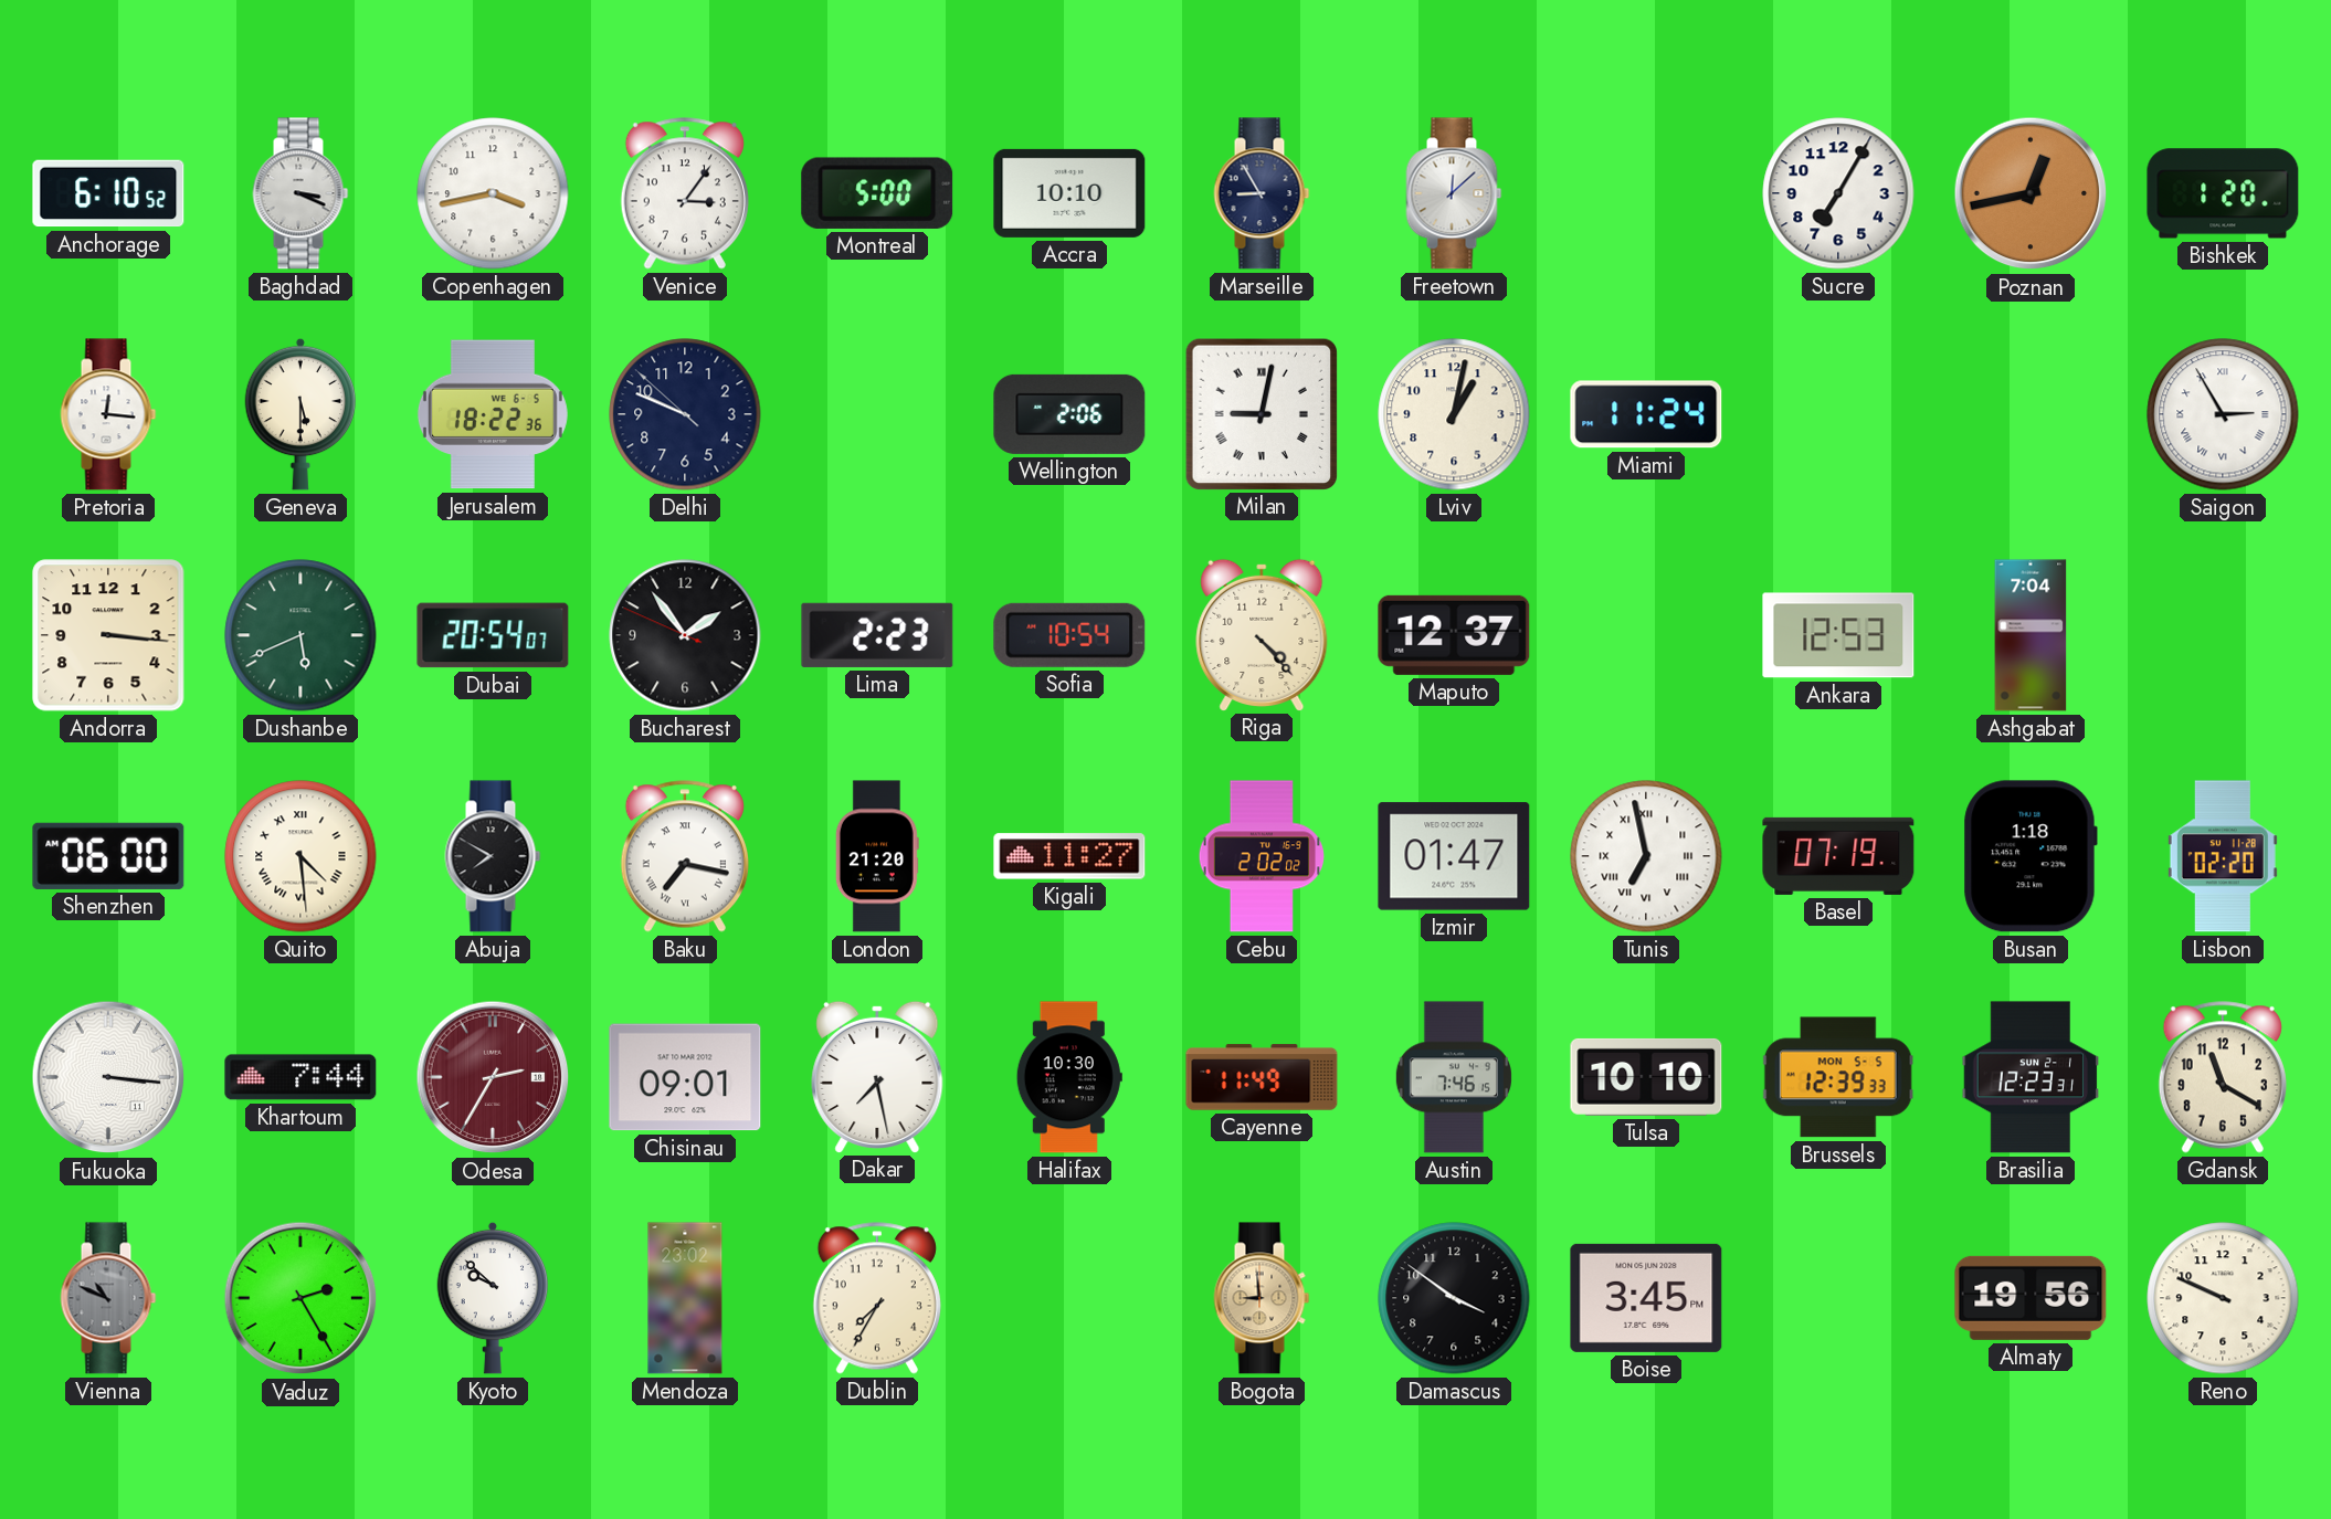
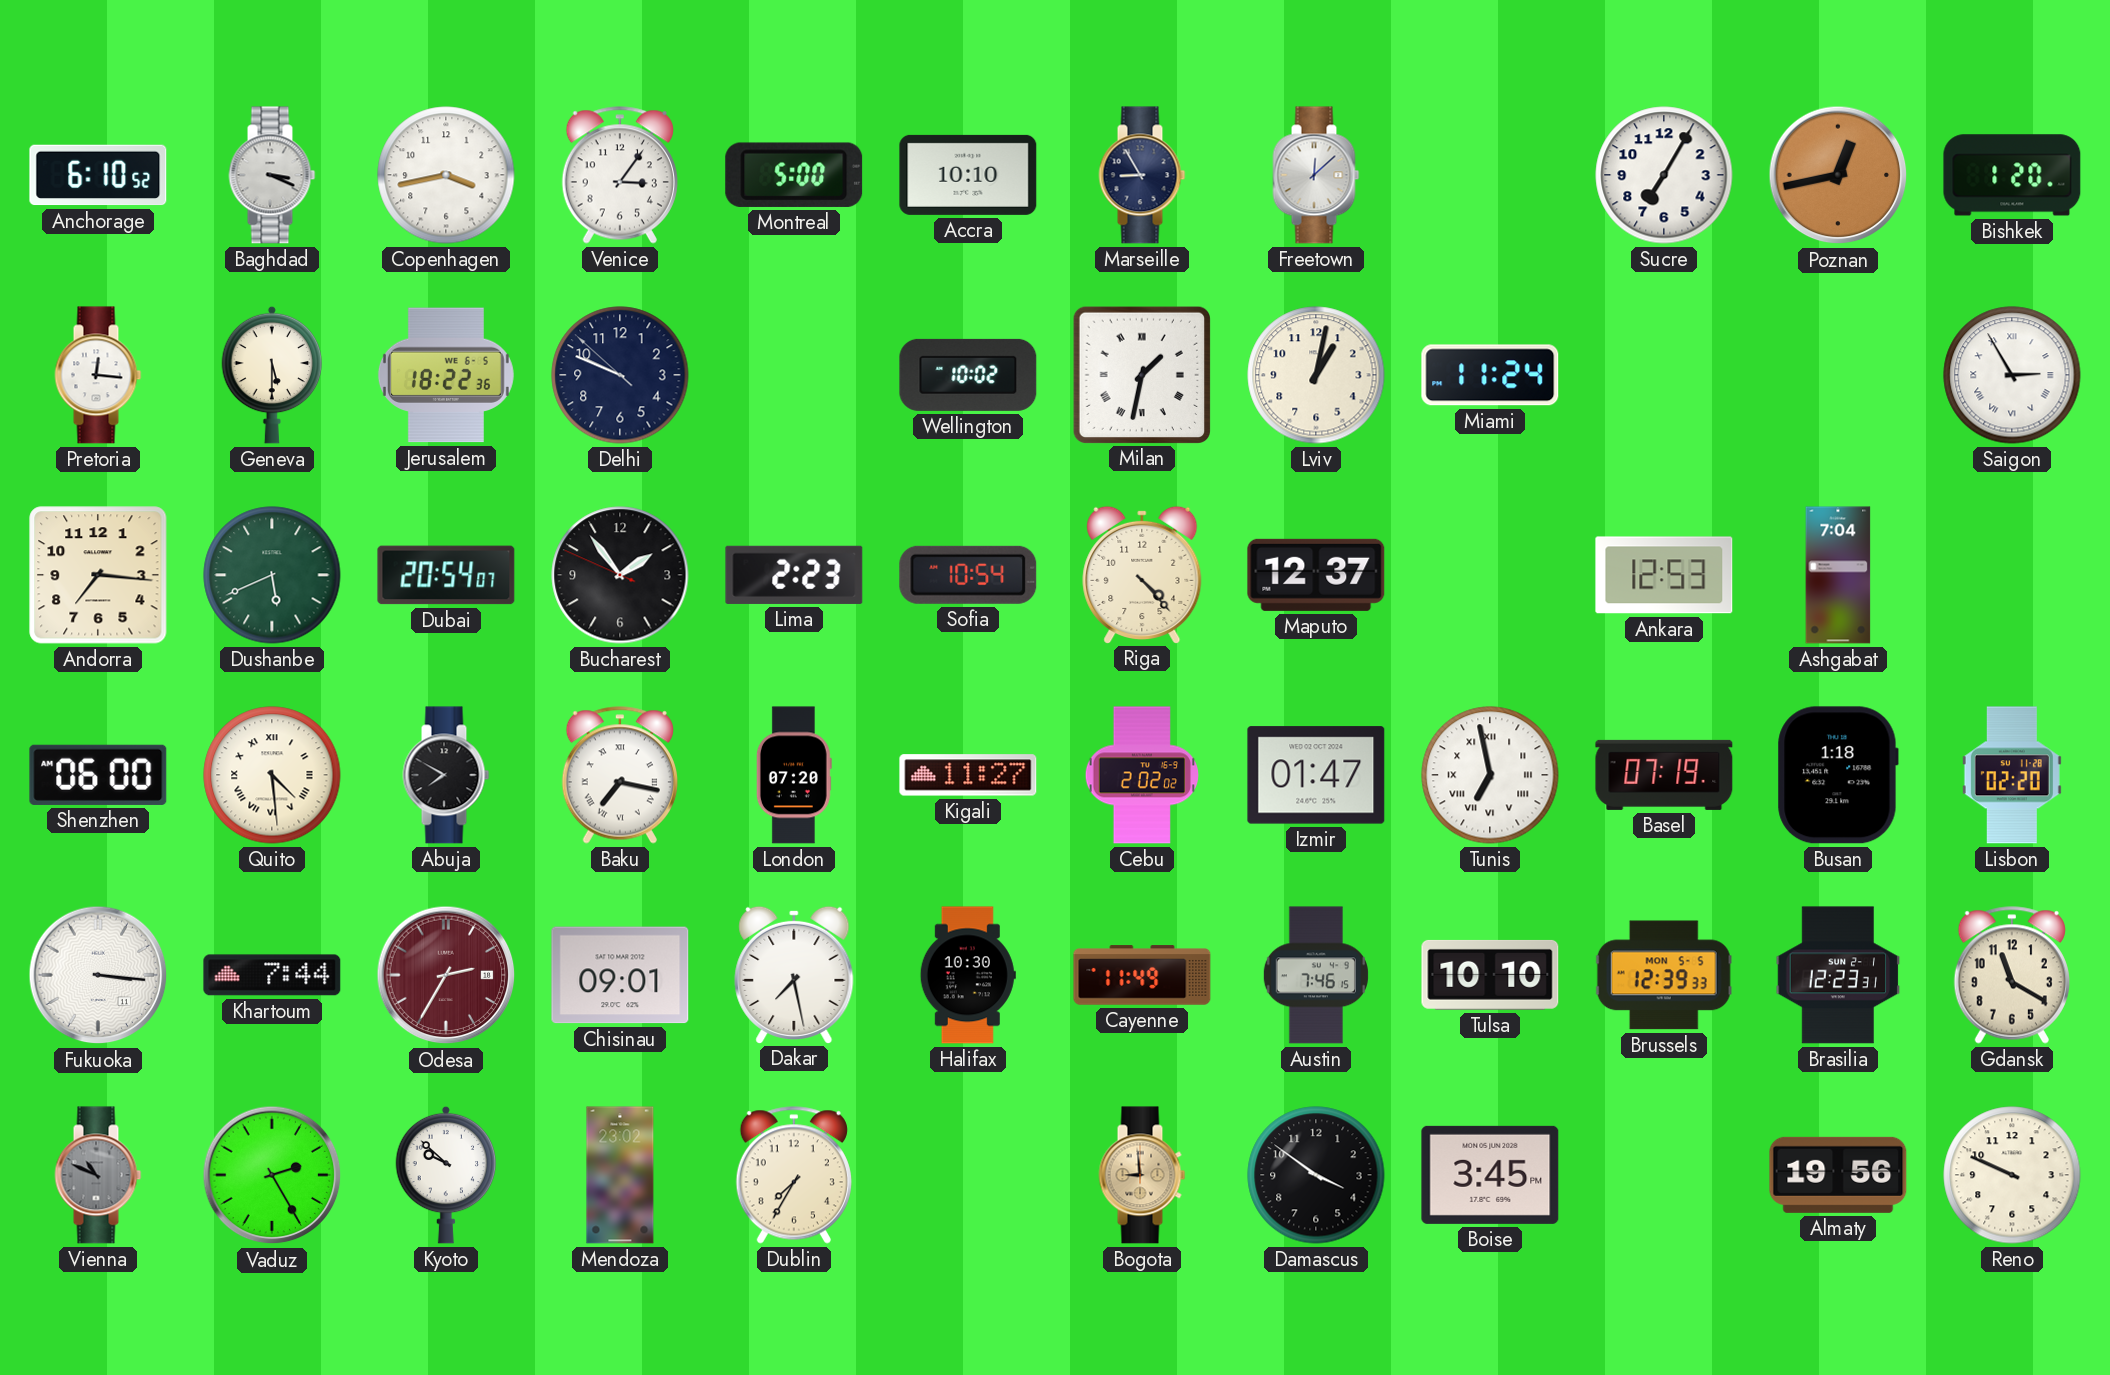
Wellington: 2:06 -> 10:02 (968, 375)
Milan: 9:02 -> 1:32 (1141, 374)
Andorra: 3:16 -> 7:16 (98, 575)
London: 21:20 -> 07:20 (794, 775)
